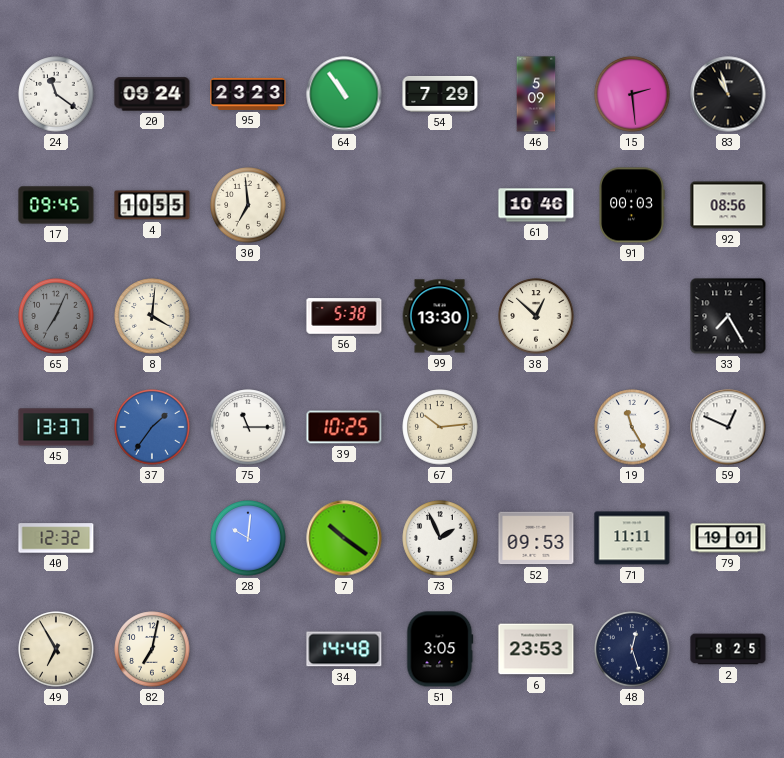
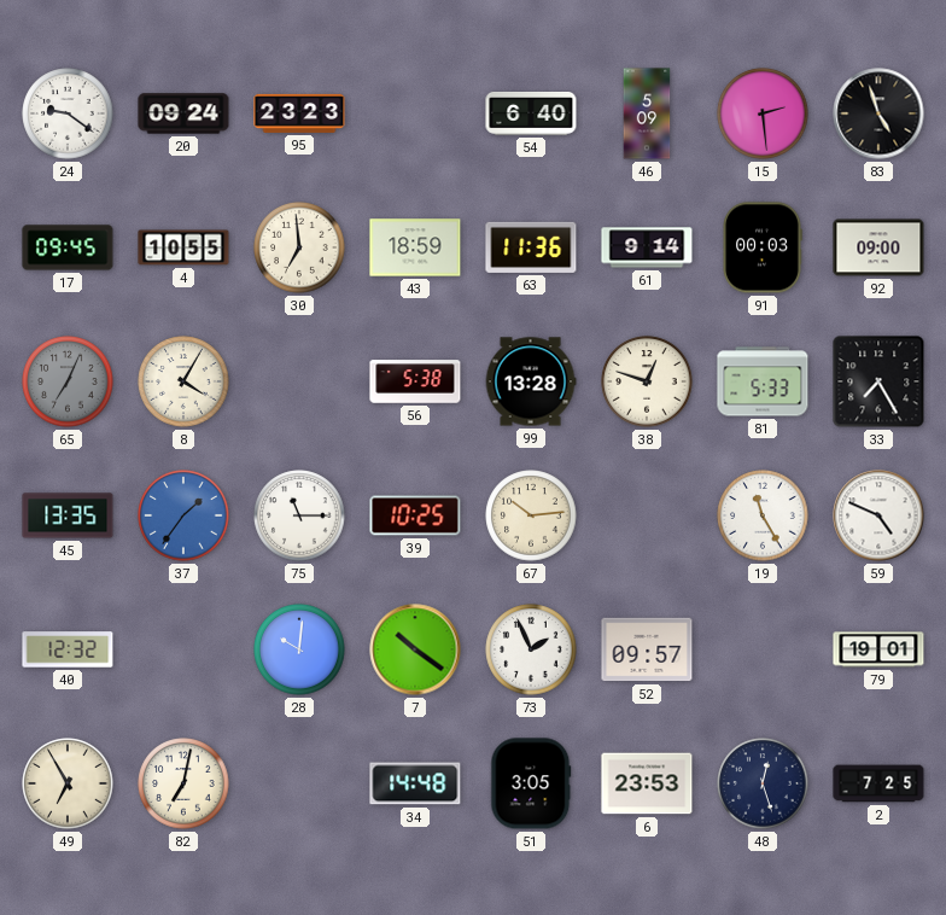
24: 11:21 -> 9:21 (68, 113)
64: 10:54 -> none (344, 94)
54: 7:29 -> 6:40 (531, 115)
83: 10:57 -> 4:57 (878, 113)
43: none -> 18:59 (415, 247)
63: none -> 11:36 (531, 247)
61: 10:46 -> 9:14 (647, 247)
92: 08:56 -> 09:00 (878, 247)
8: 4:01 -> 4:05 (183, 381)
99: 13:30 -> 13:28 (531, 381)
38: 12:52 -> 12:48 (647, 381)
81: none -> 5:33 (763, 381)
45: 13:37 -> 13:35 (68, 515)
59: 12:49 -> 4:49 (878, 515)
52: 09:53 -> 09:57 (647, 649)
71: 11:11 -> none (632, 538)
2: 8:25 -> 7:25 (878, 783)
